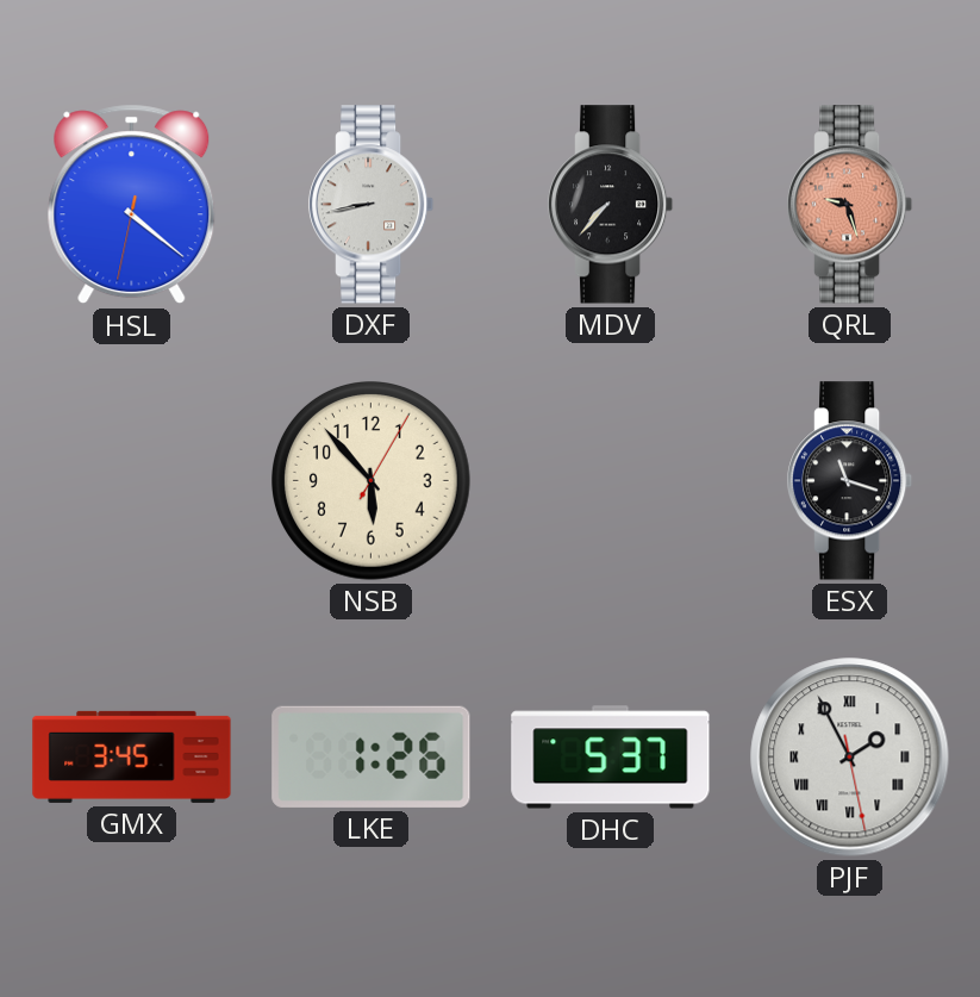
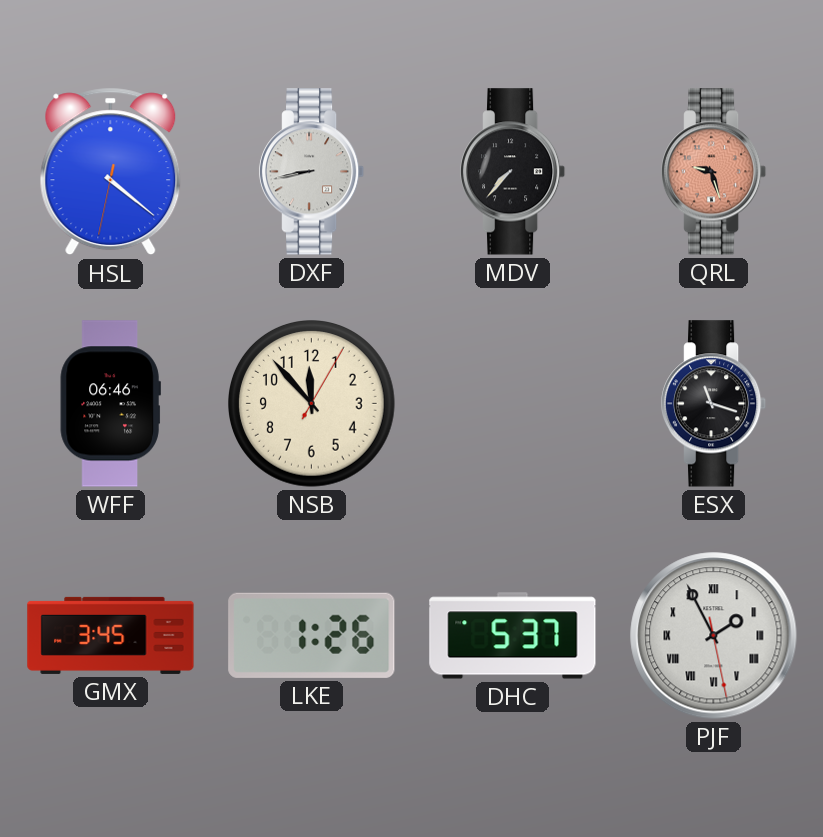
WFF: none -> 06:46 (110, 404)
NSB: 5:53 -> 11:53 (312, 404)
